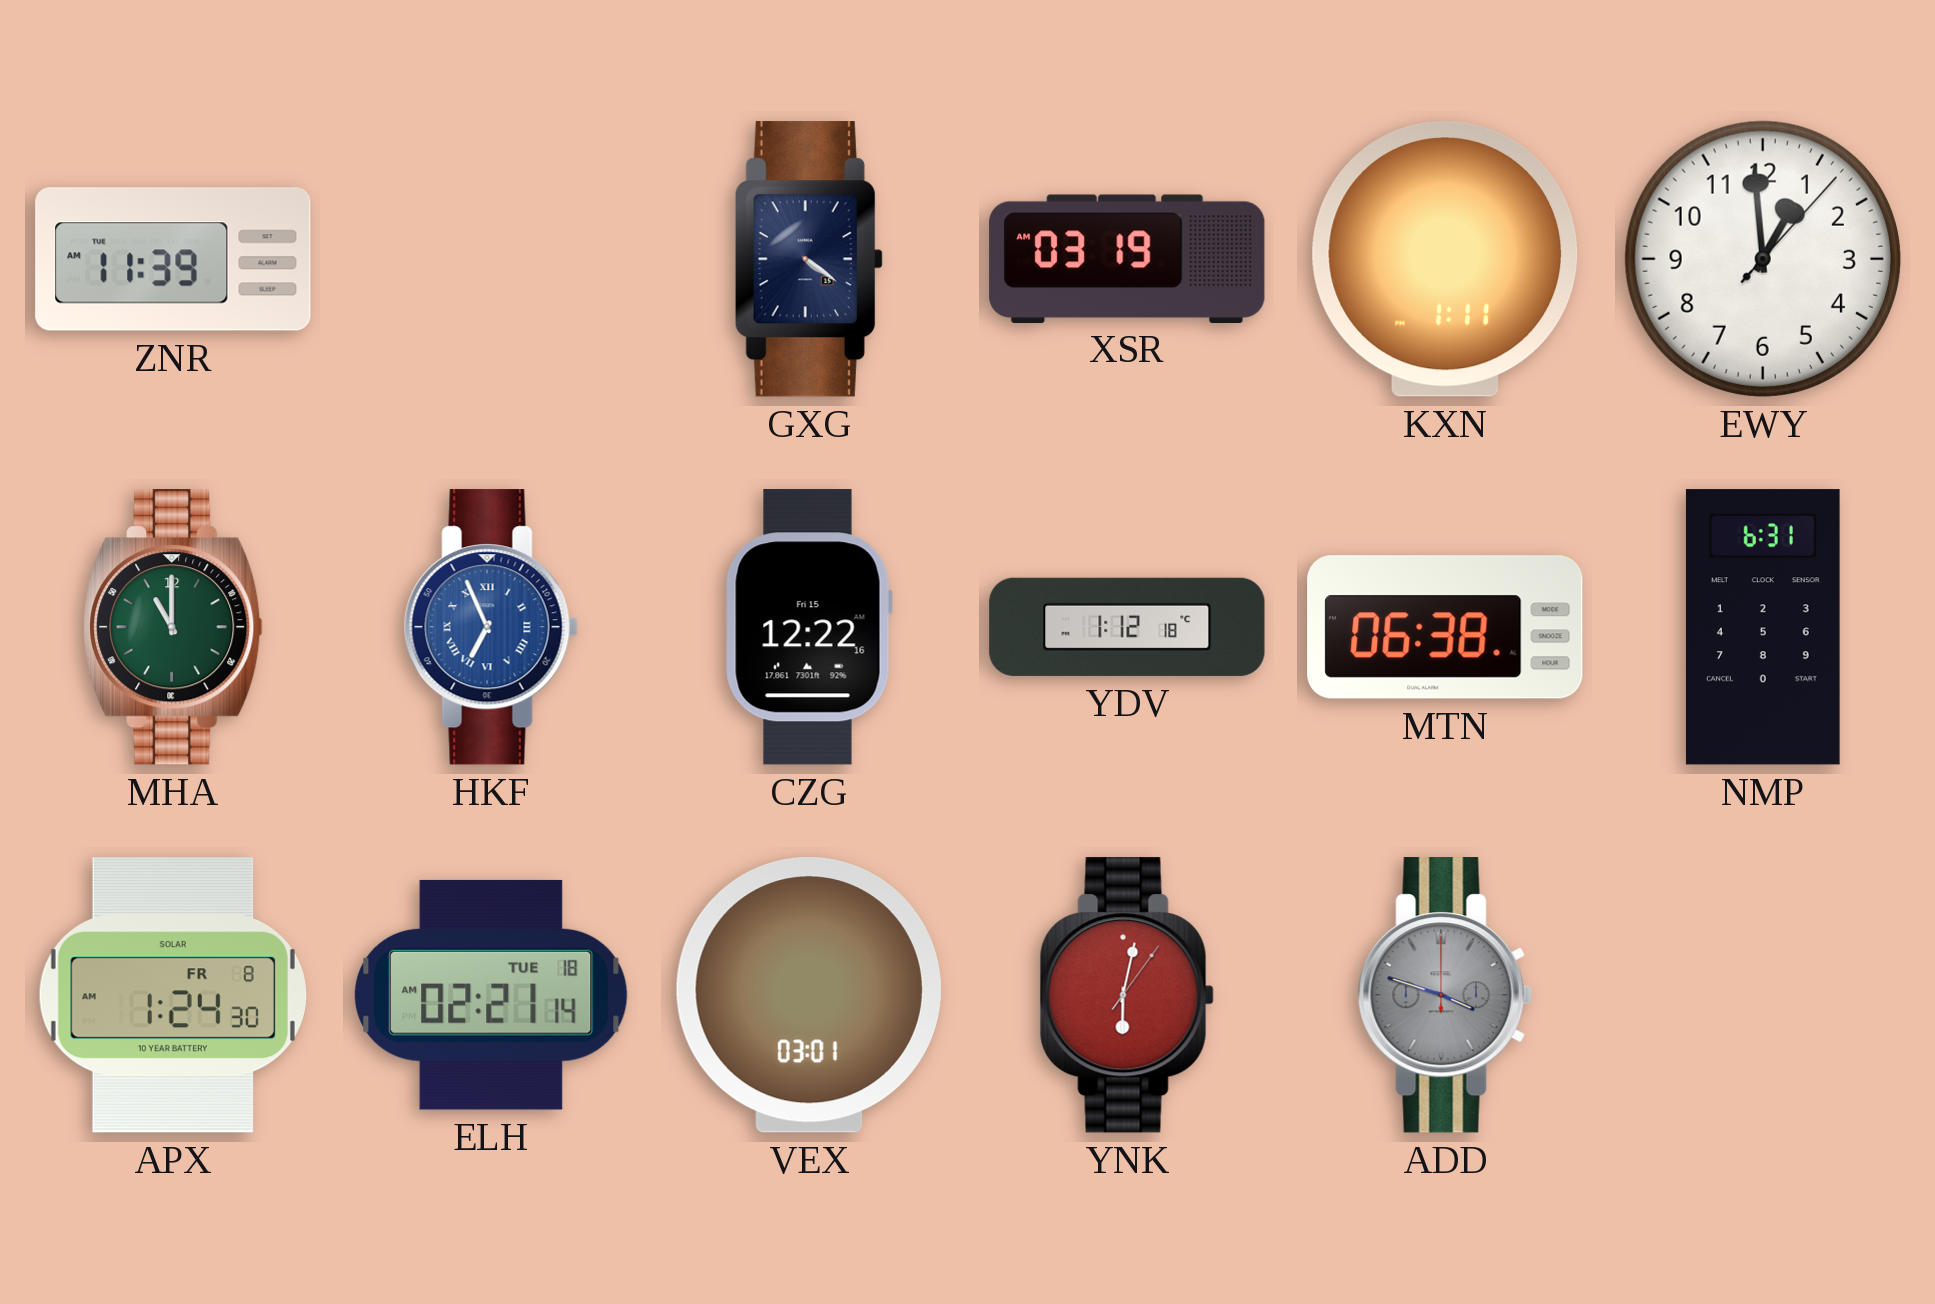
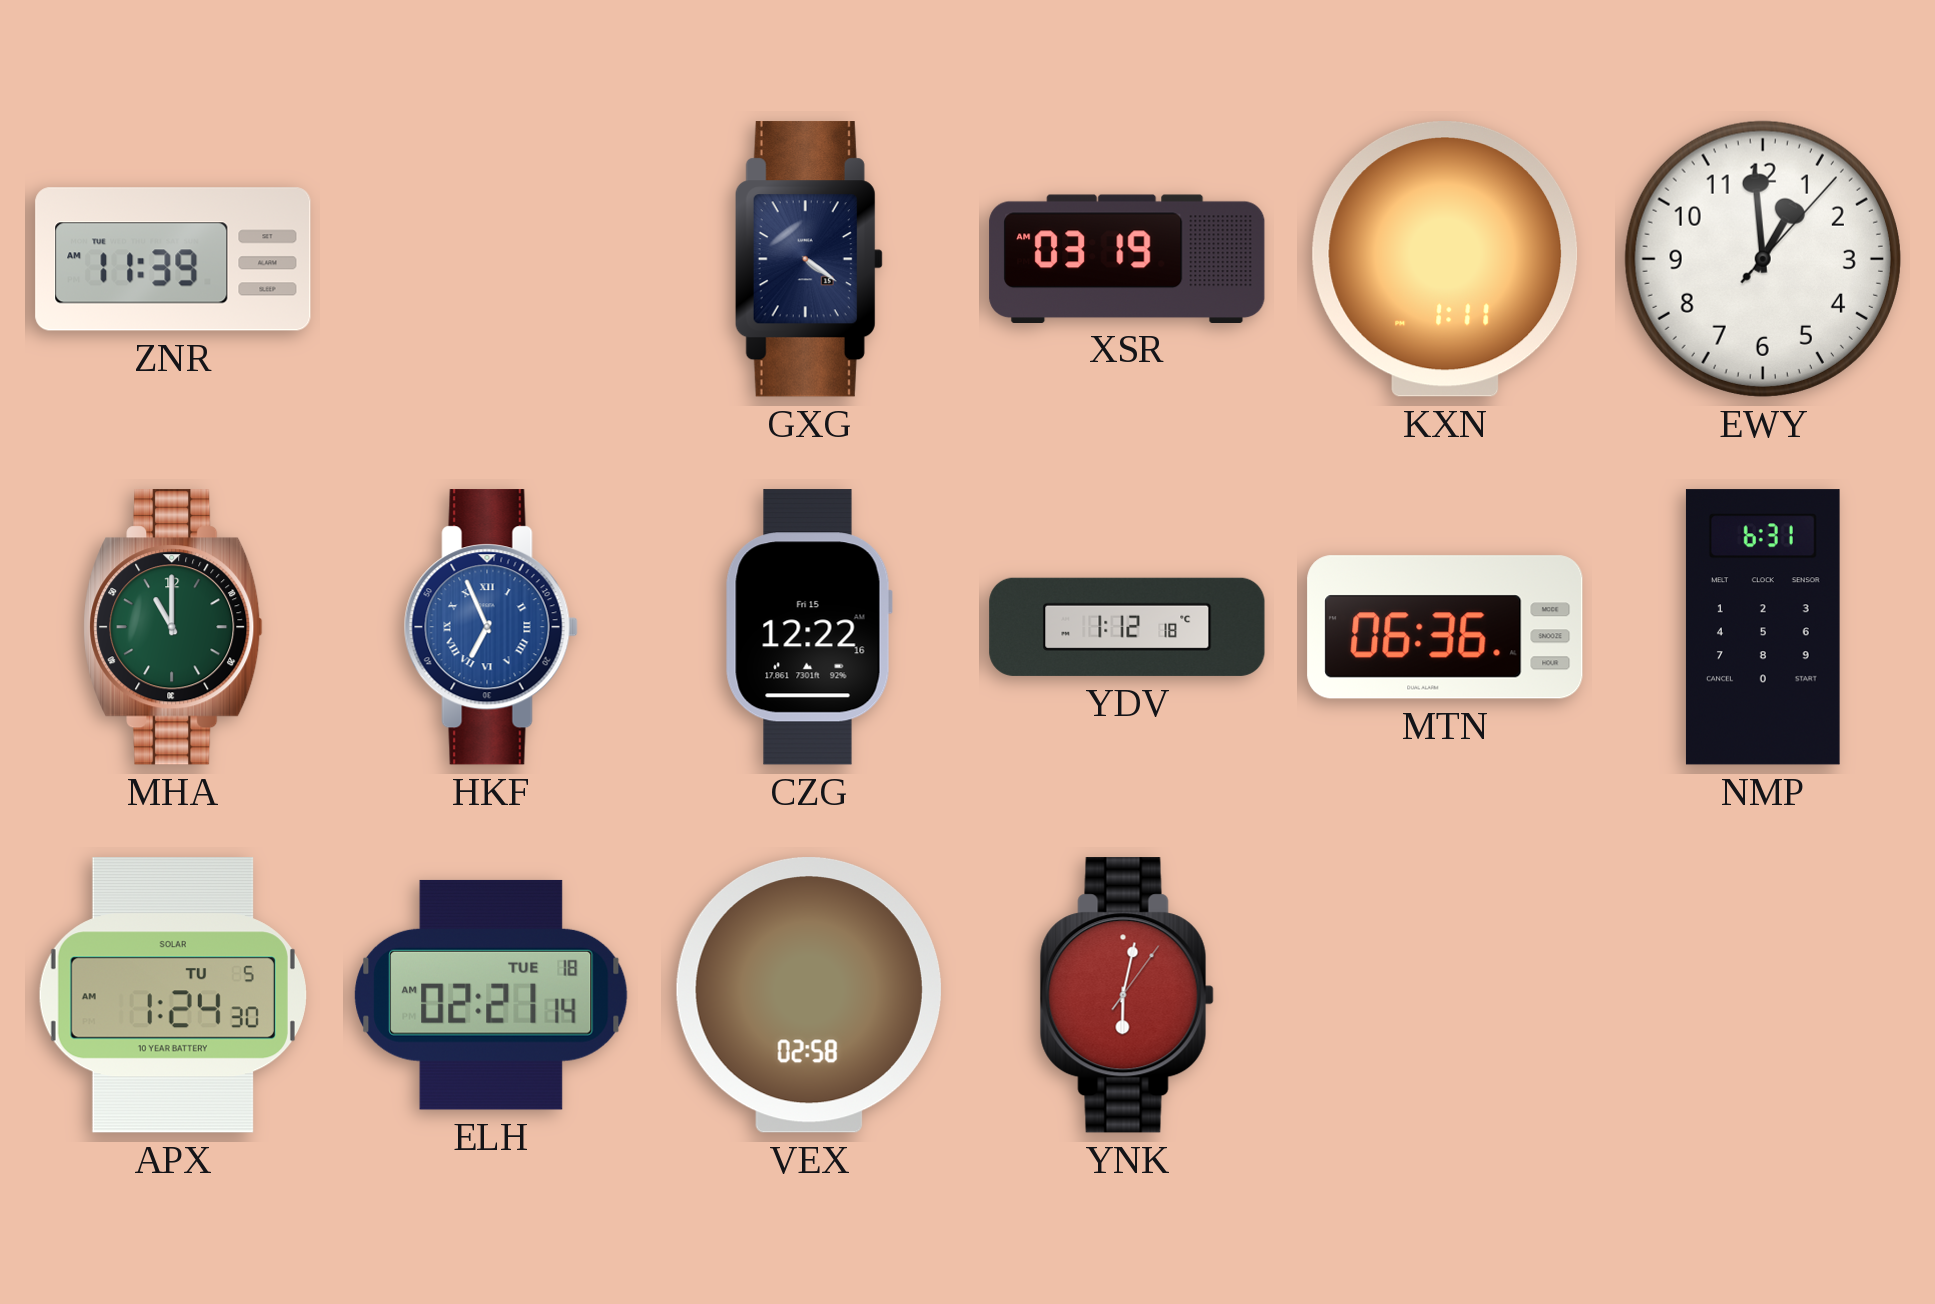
MTN: 06:38 -> 06:36 (1445, 627)
APX date: FR 8 -> TU 5 (173, 995)
VEX: 03:01 -> 02:58 (809, 995)
ADD: 3:48 -> none (1445, 995)
